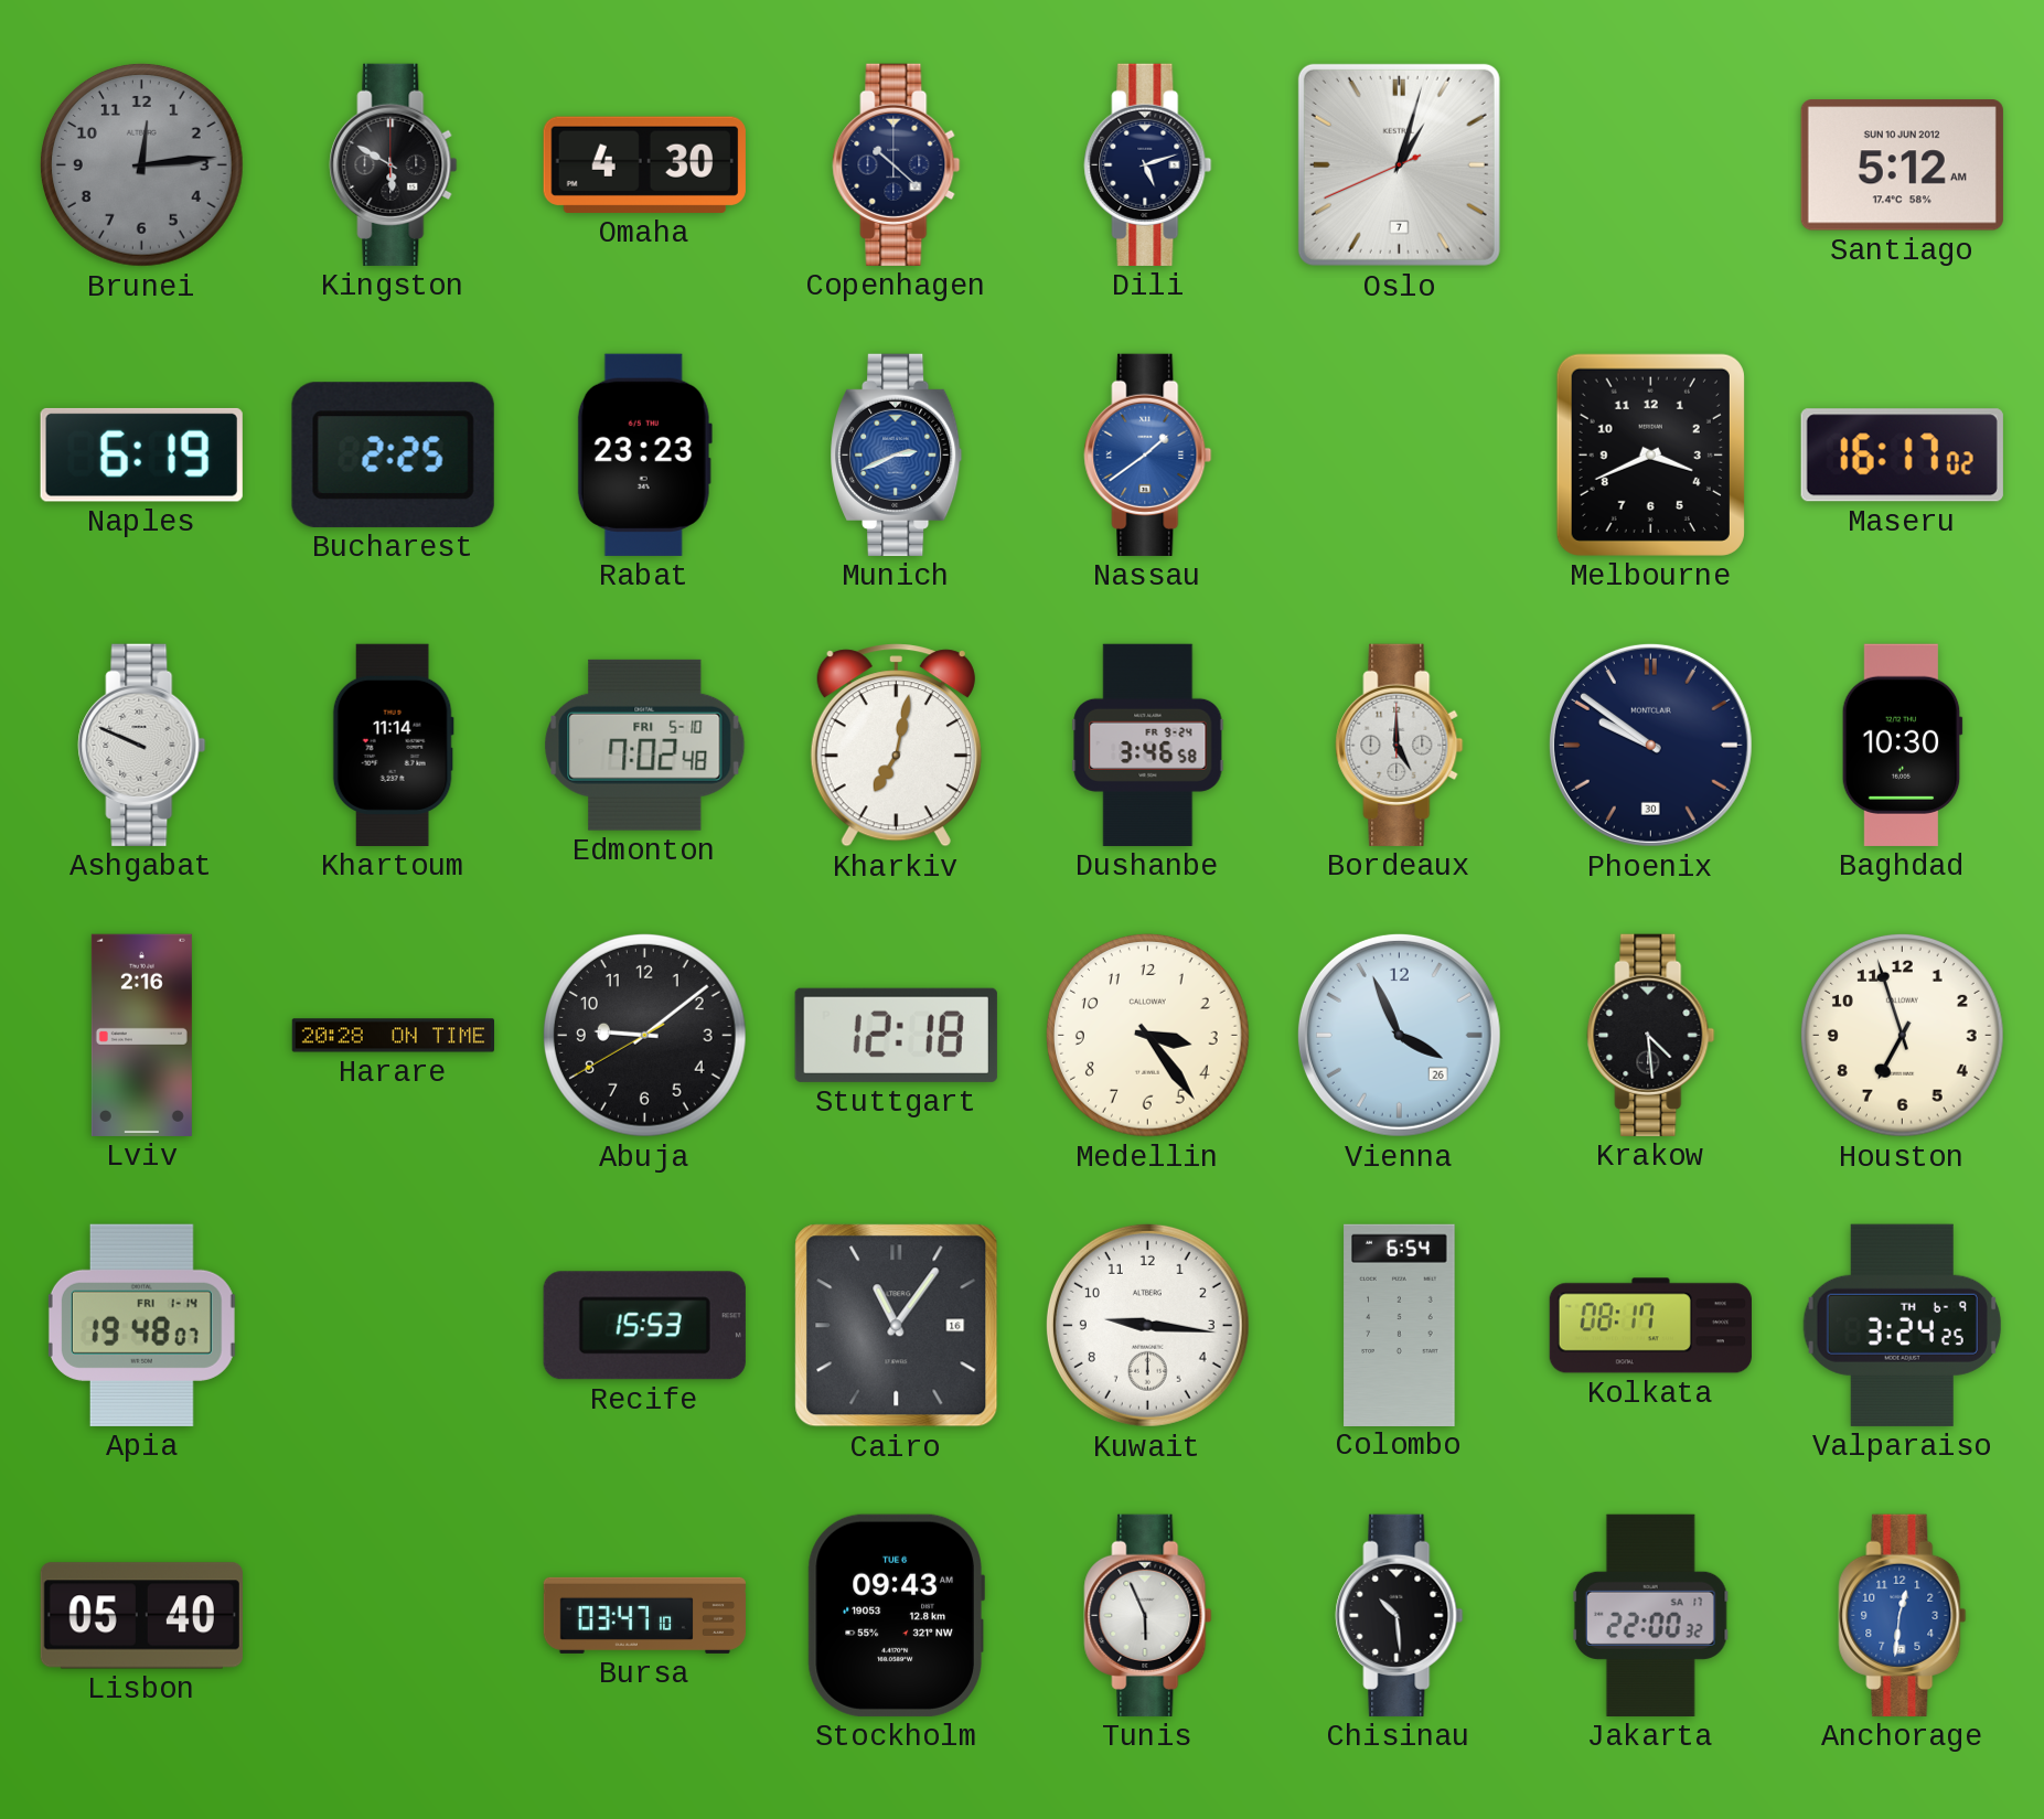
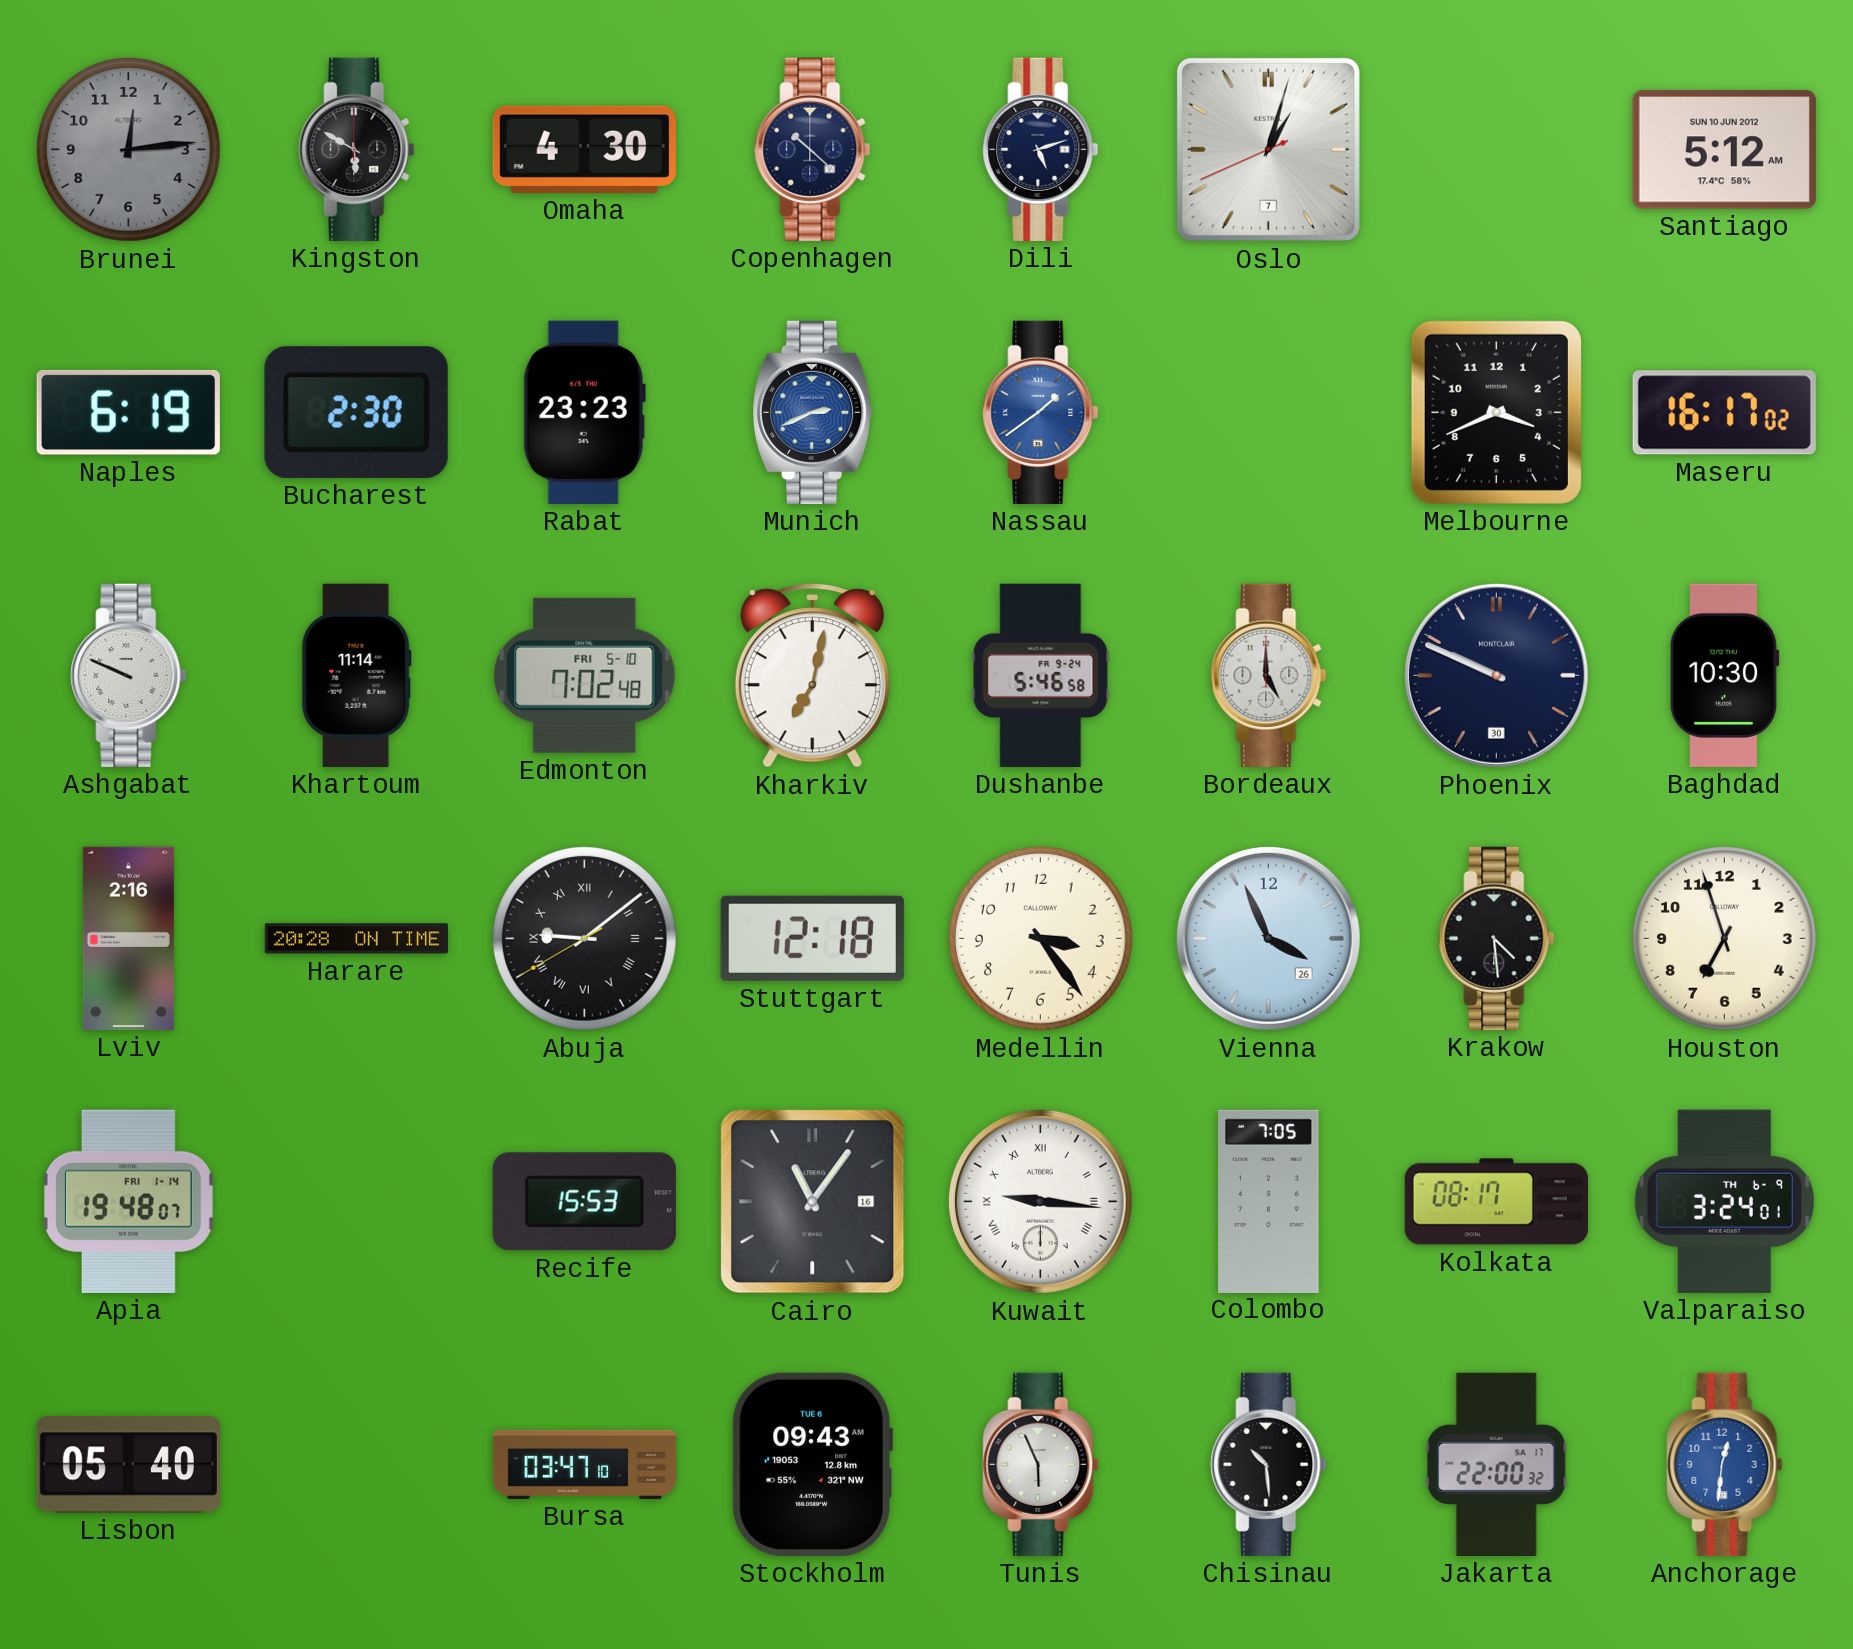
Bucharest: 2:25 -> 2:30 (356, 412)
Dushanbe: 3:46 -> 5:46 (1041, 675)
Phoenix: 9:51 -> 9:49 (1496, 675)
Abuja numerals: Arabic -> Roman (584, 938)
Kuwait numerals: Arabic -> Roman (1040, 1201)
Colombo: 6:54 -> 7:05 (1269, 1201)
Valparaiso: 3:24:25 -> 3:24:01 (1724, 1201)
